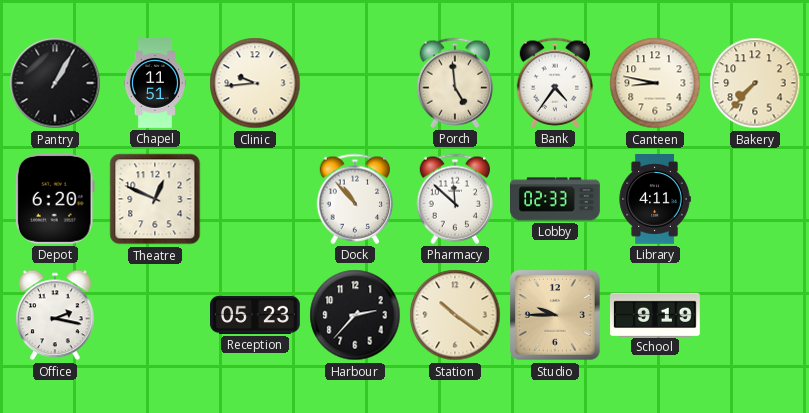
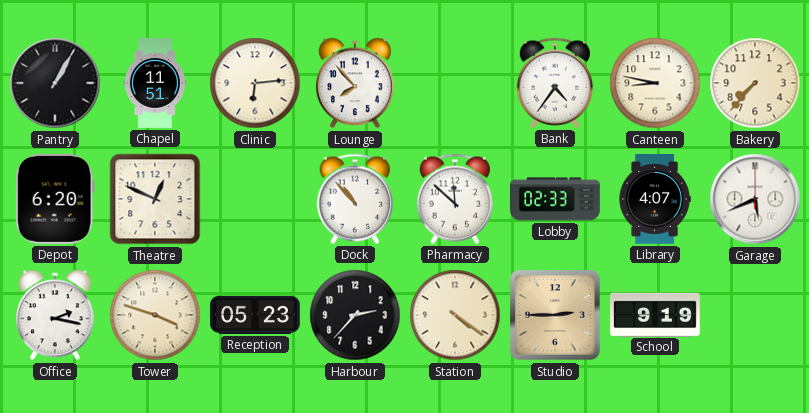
Clinic: 9:44 -> 6:14 (255, 83)
Lounge: none -> 7:53 (355, 83)
Porch: 4:59 -> none (455, 83)
Library: 4:11 -> 4:07 (655, 199)
Garage: none -> 5:41 (755, 199)
Tower: none -> 3:48 (155, 315)
Station: 10:21 -> 4:21 (455, 315)
Studio: 9:45 -> 2:45 (556, 316)
